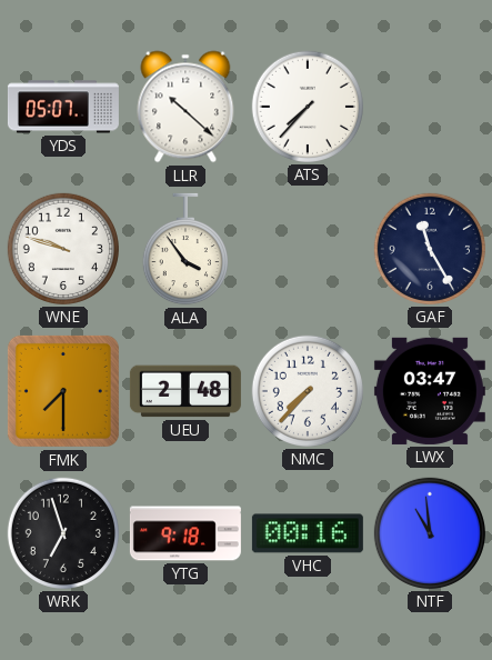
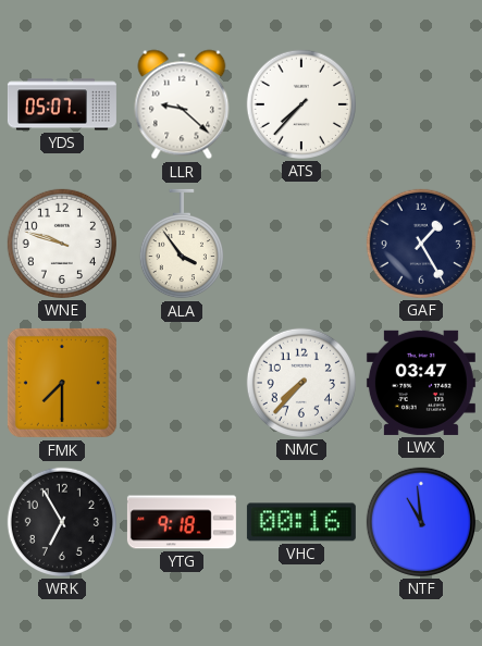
LLR: 10:22 -> 9:22 (182, 104)
GAF: 11:25 -> 1:25 (421, 244)
UEU: 2:48 -> none (185, 391)
WRK: 6:57 -> 6:55 (62, 522)
